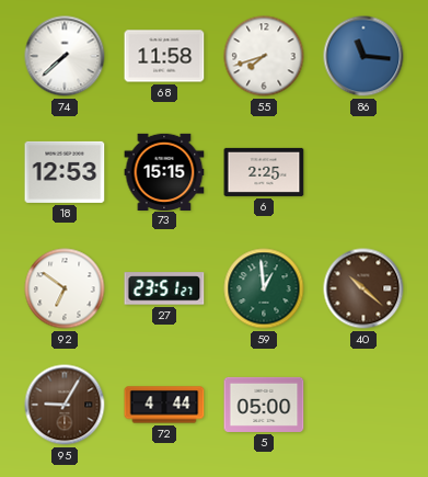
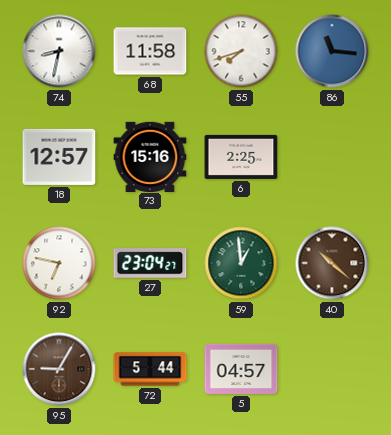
74: 7:38 -> 8:32 (59, 51)
18: 12:53 -> 12:57 (59, 157)
73: 15:15 -> 15:16 (150, 156)
92: 6:51 -> 6:47 (59, 263)
27: 23:51 -> 23:04 (150, 263)
72: 4:44 -> 5:44 (150, 369)
5: 05:00 -> 04:57 (241, 369)
